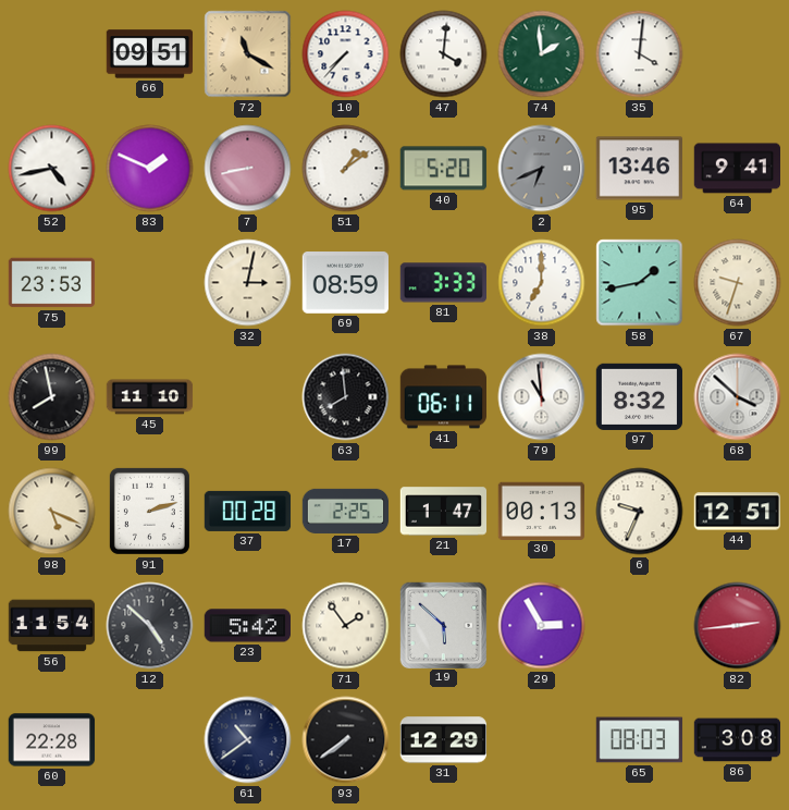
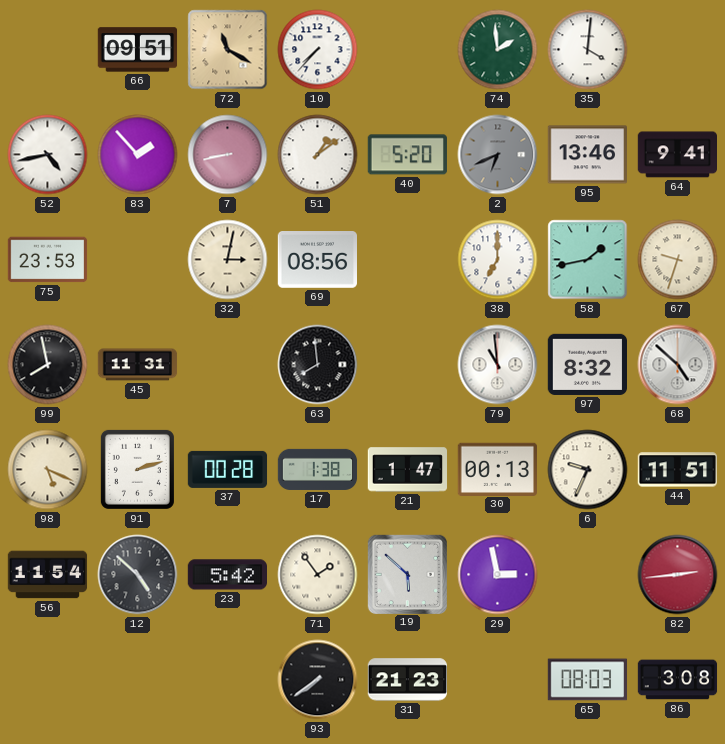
47: 4:01 -> none (444, 54)
83: 1:49 -> 1:53 (138, 155)
69: 08:59 -> 08:56 (318, 260)
81: 3:33 -> none (443, 283)
45: 11:10 -> 11:31 (138, 365)
41: 06:11 -> none (443, 397)
68: 3:52 -> 4:52 (678, 365)
17: 2:25 -> 1:38 (318, 469)
44: 12:51 -> 11:51 (678, 470)
29: 2:55 -> 2:58 (498, 575)
60: 22:28 -> none (52, 740)
61: 10:39 -> none (248, 740)
31: 12:29 -> 21:23 (407, 680)
